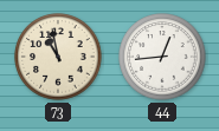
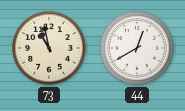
44: 12:44 -> 12:40 (137, 48)
